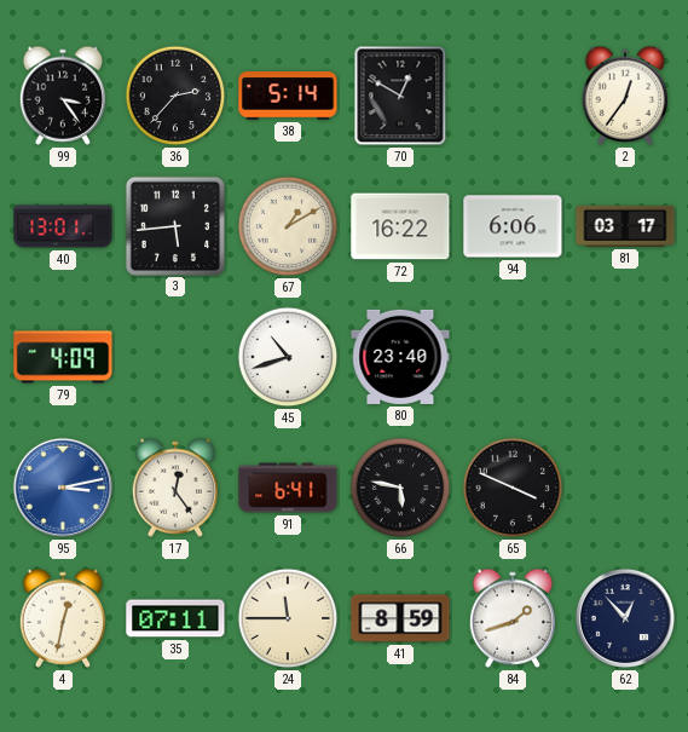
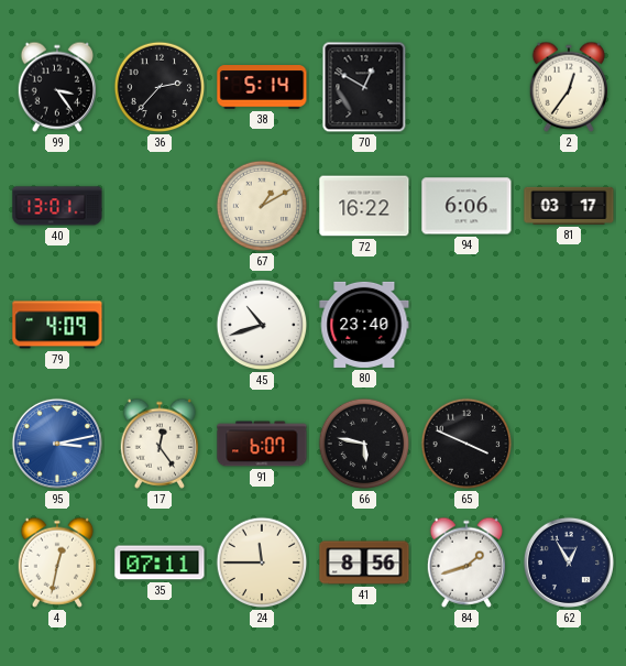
3: 5:44 -> none (174, 225)
91: 6:41 -> 6:07 (262, 444)
41: 8:59 -> 8:56 (364, 563)
62: 12:53 -> 12:55 (569, 563)
